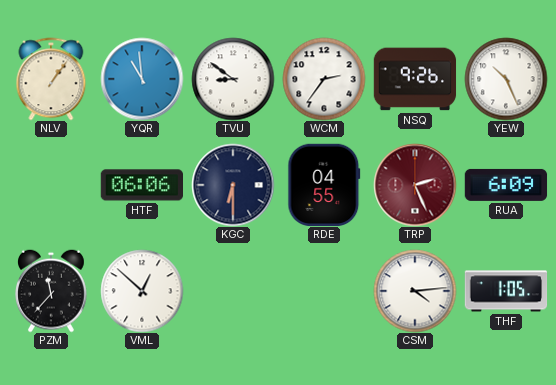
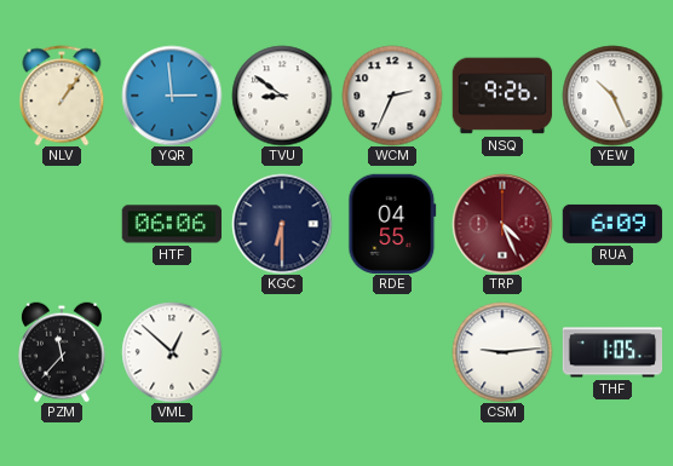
YQR: 10:59 -> 2:59 (172, 96)
WCM: 2:36 -> 2:34 (392, 96)
TRP: 2:26 -> 4:26 (502, 224)
CSM: 4:14 -> 9:14 (502, 352)
